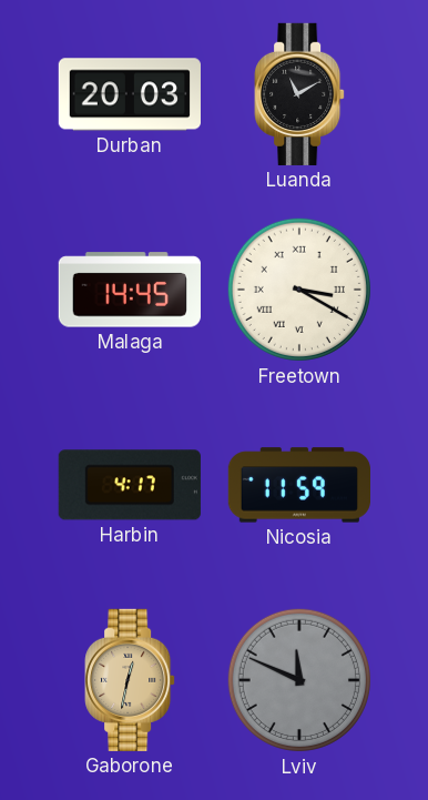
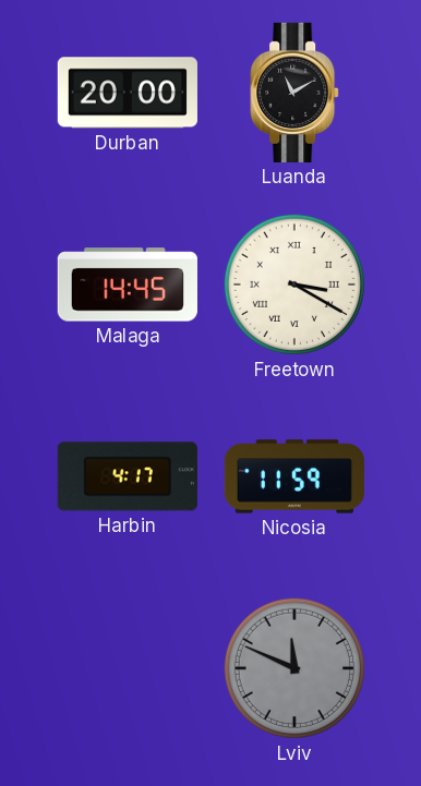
Durban: 20:03 -> 20:00 (127, 93)
Gaborone: 12:32 -> none (130, 680)
